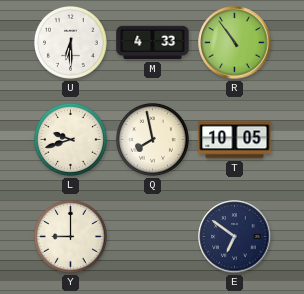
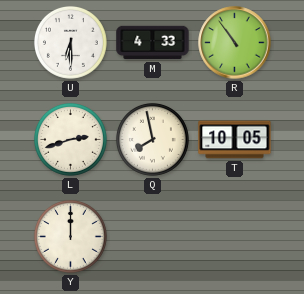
L: 9:42 -> 2:42 (70, 139)
Y: 9:00 -> 12:00 (70, 236)
E: 6:51 -> none (235, 237)
